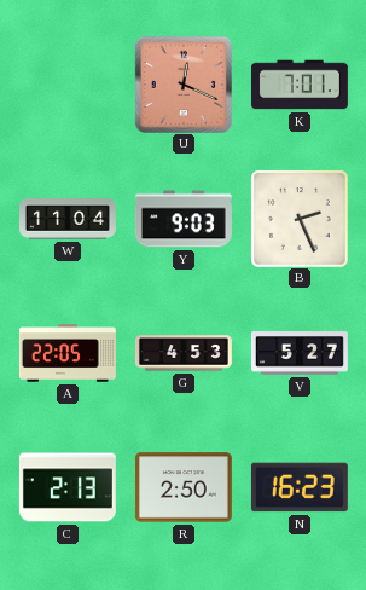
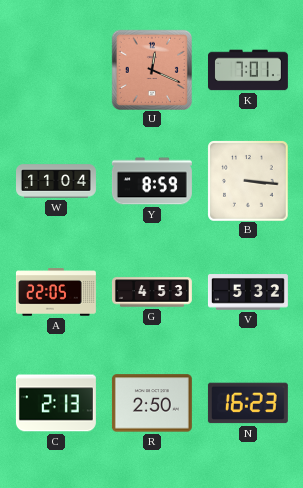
Y: 9:03 -> 8:59 (152, 181)
B: 2:26 -> 3:16 (248, 181)
V: 5:27 -> 5:32 (248, 292)
